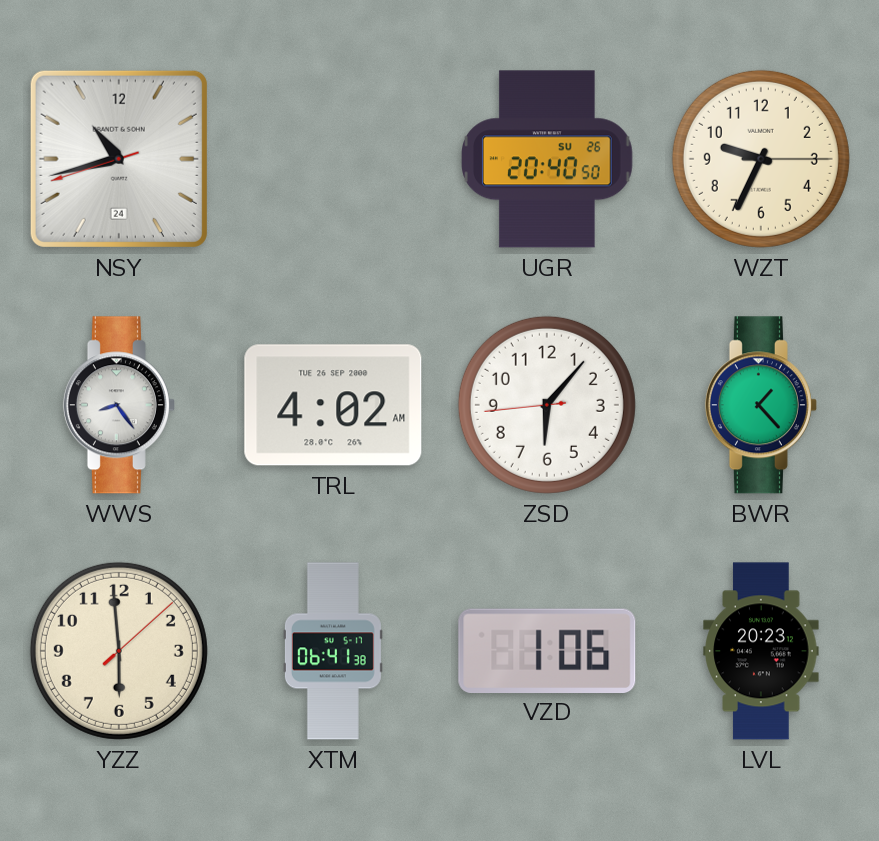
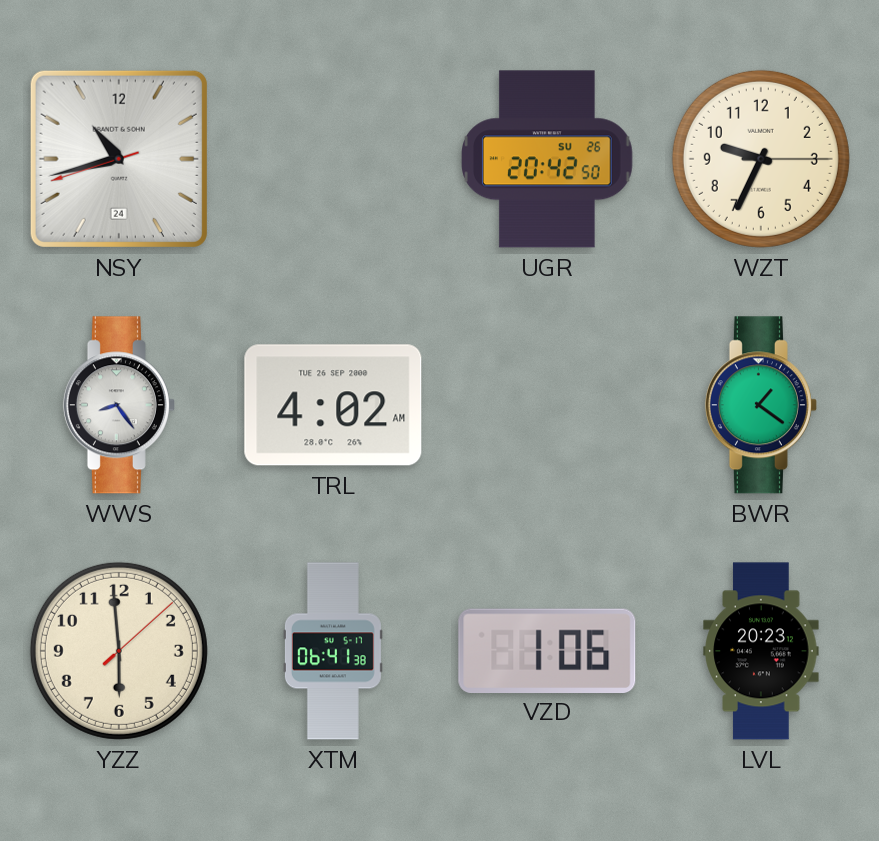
UGR: 20:40 -> 20:42 (548, 159)
ZSD: 6:06 -> none (547, 405)
BWR: 1:23 -> 1:21 (761, 405)
